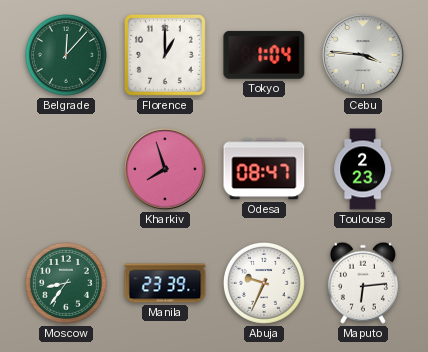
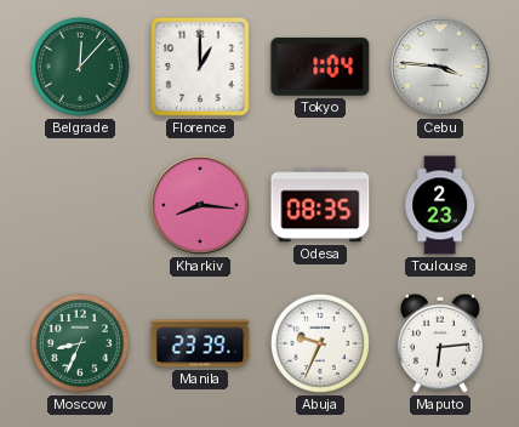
Kharkiv: 7:57 -> 8:16 (200, 205)
Odesa: 08:47 -> 08:35 (320, 205)
Moscow: 8:36 -> 8:34 (80, 343)
